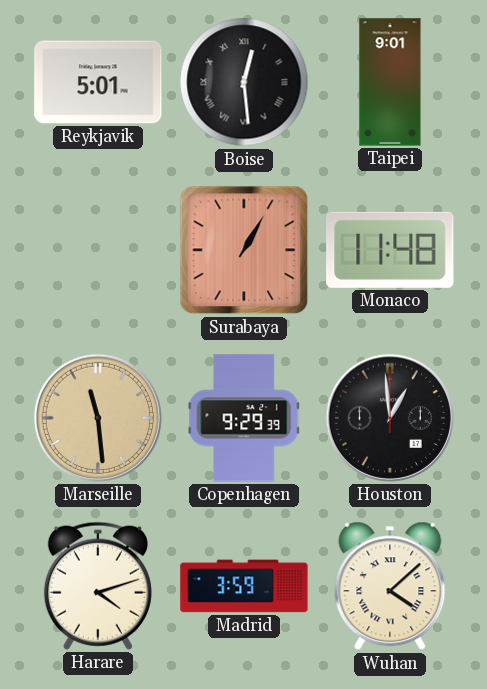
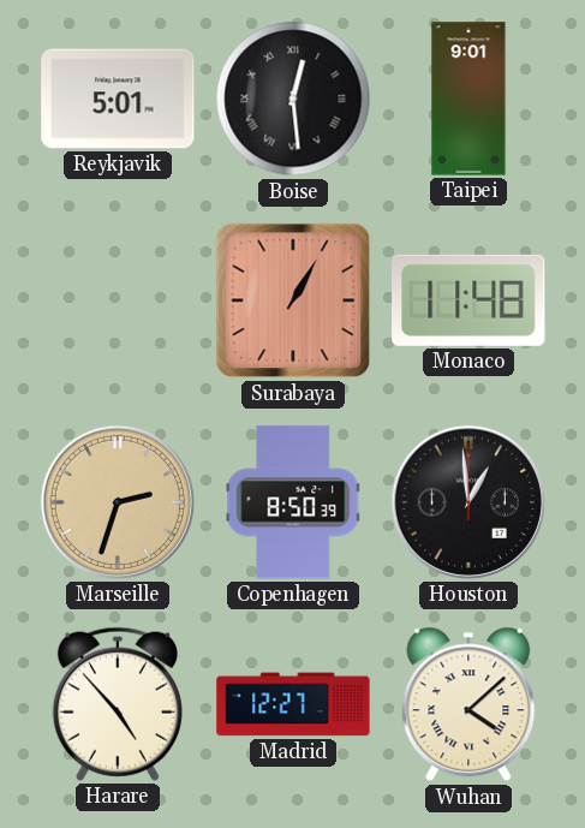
Marseille: 11:29 -> 2:33 (118, 502)
Copenhagen: 9:29 -> 8:50 (293, 502)
Harare: 4:12 -> 4:53 (118, 704)
Madrid: 3:59 -> 12:27 (293, 704)
